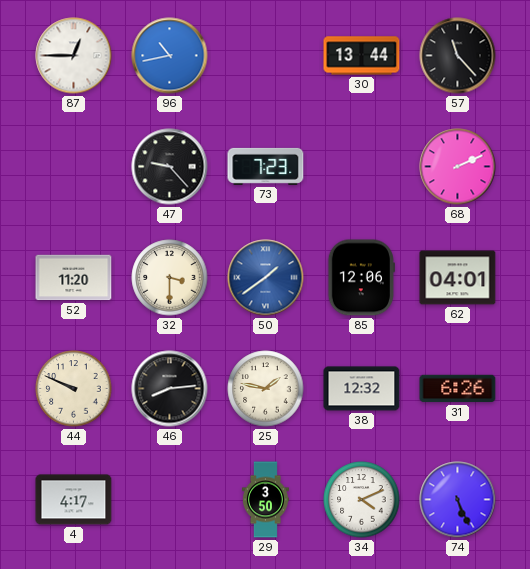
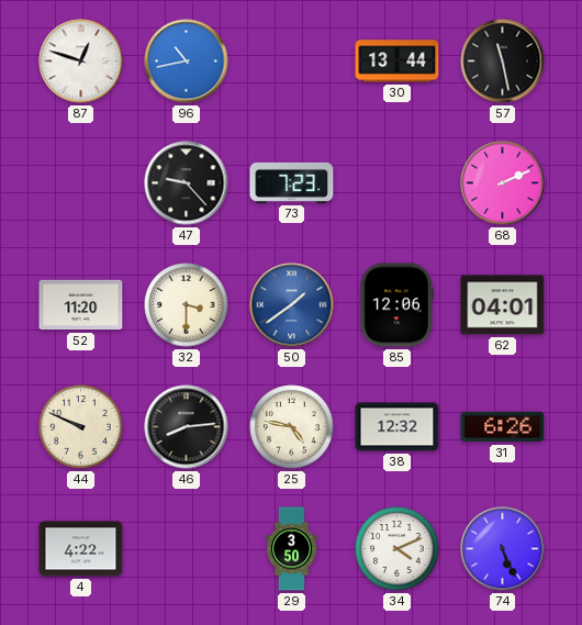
87: 12:45 -> 12:48 (81, 62)
57: 11:23 -> 11:28 (503, 62)
25: 1:47 -> 4:47 (292, 427)
4: 4:17 -> 4:22 (81, 549)
